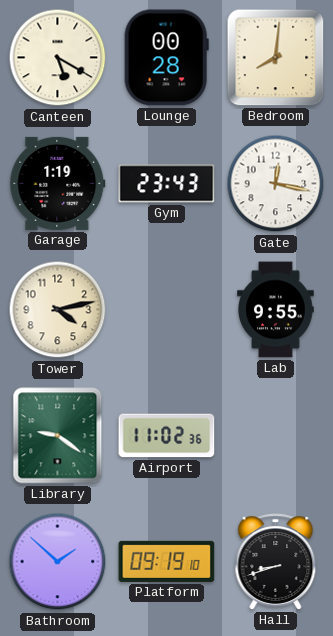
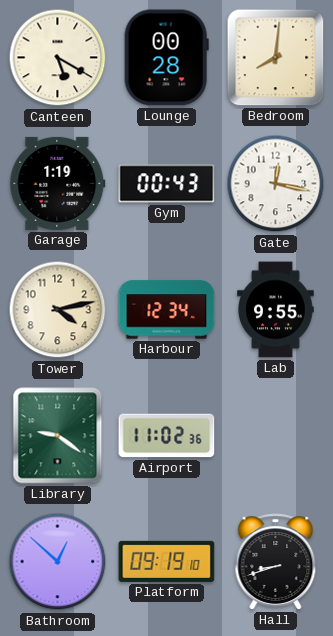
Gym: 23:43 -> 00:43 (167, 184)
Harbour: none -> 12:34 (167, 310)
Bathroom: 1:52 -> 12:52 (58, 562)
